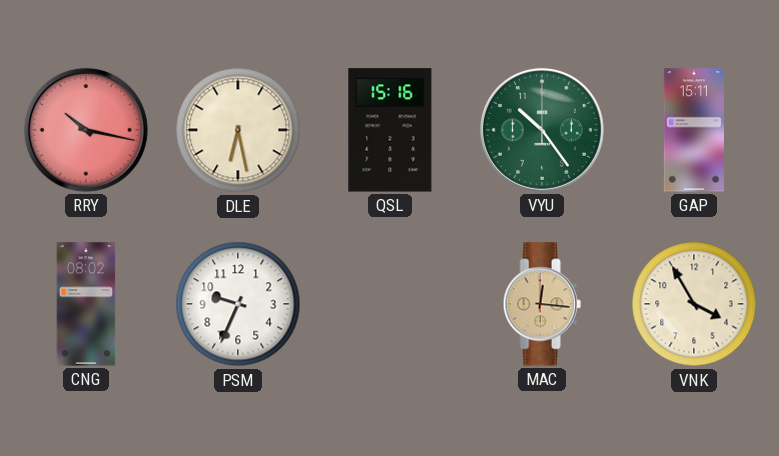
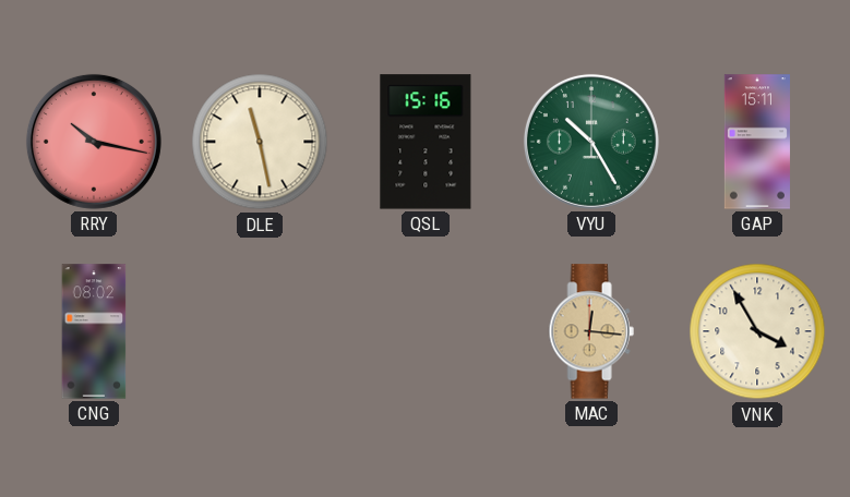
DLE: 6:28 -> 11:28 (260, 142)
VYU: 10:24 -> 10:25 (591, 142)
PSM: 9:34 -> none (238, 304)
